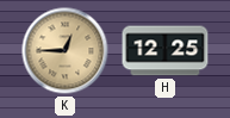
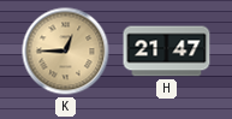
H: 12:25 -> 21:47 (167, 52)
